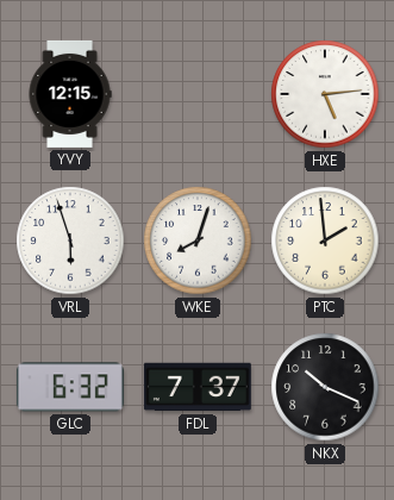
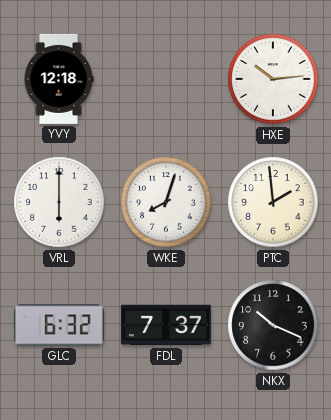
YVY: 12:15 -> 12:18 (59, 79)
HXE: 5:14 -> 10:14 (273, 79)
VRL: 5:57 -> 6:00 (59, 202)
